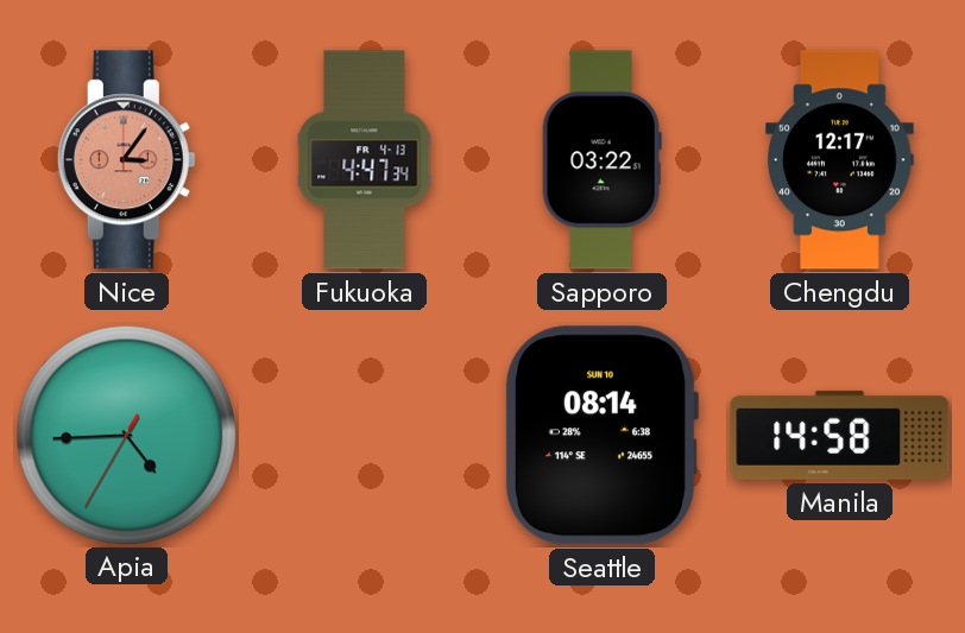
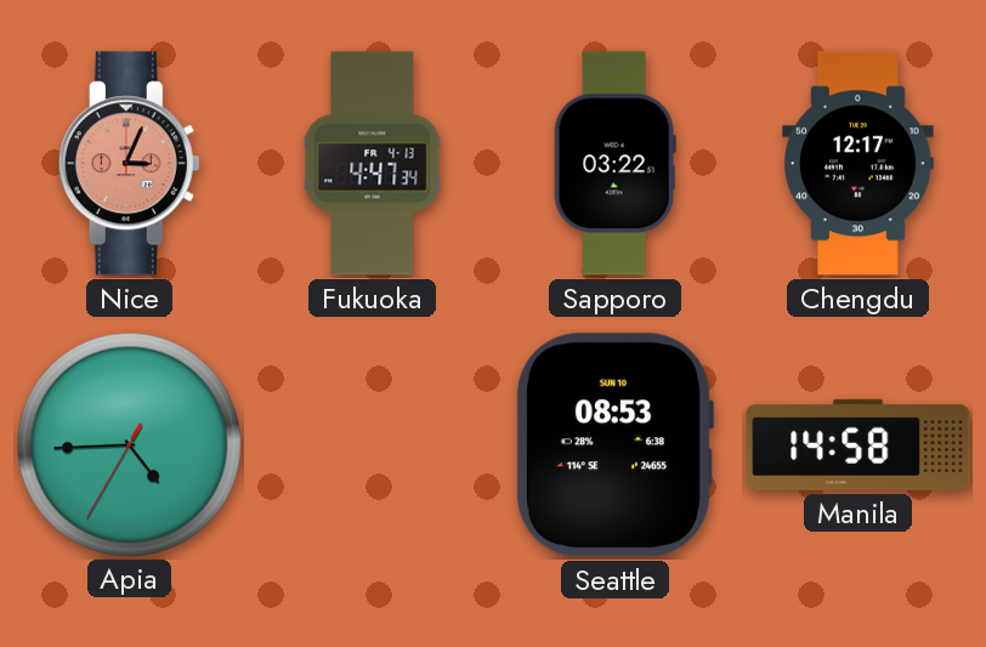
Nice: 3:06 -> 3:04 (129, 164)
Seattle: 08:14 -> 08:53 (614, 445)
